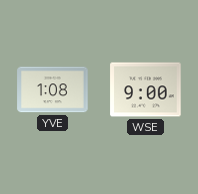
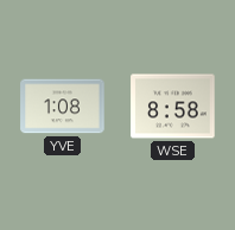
WSE: 9:00 -> 8:58 (173, 107)
